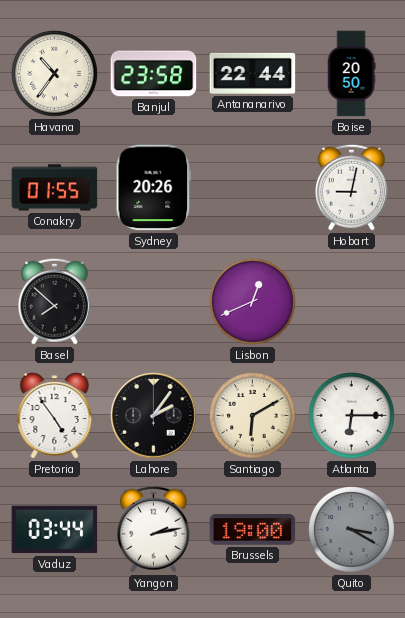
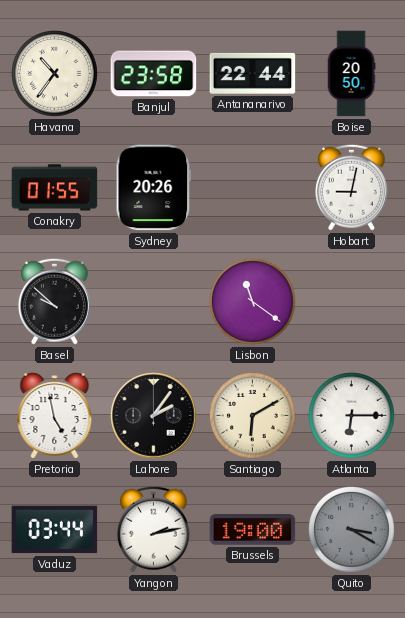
Basel: 7:52 -> 9:52 (54, 301)
Lisbon: 12:41 -> 11:21 (253, 302)
Pretoria: 4:54 -> 4:58 (55, 416)
